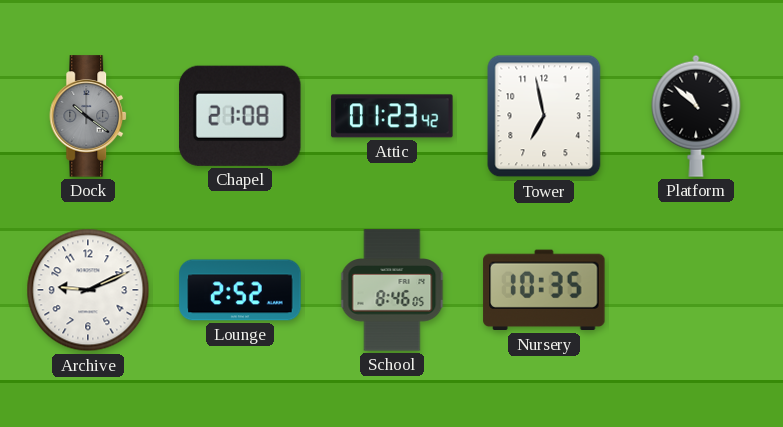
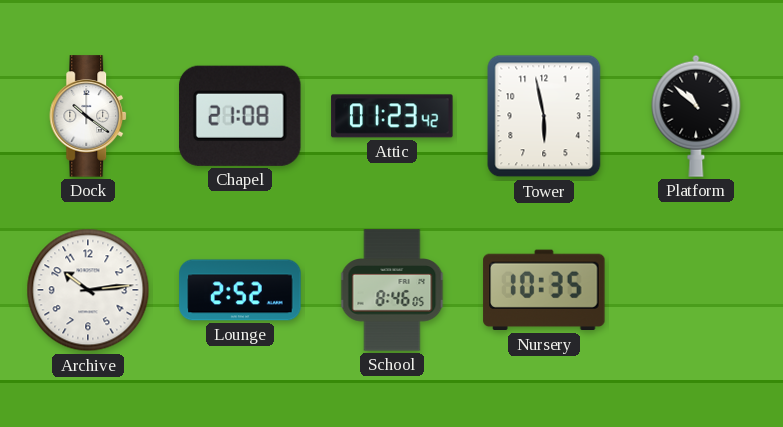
Dock dial: grey -> white (89, 116)
Tower: 6:58 -> 5:58 (544, 116)
Archive: 9:11 -> 10:14 (88, 290)
